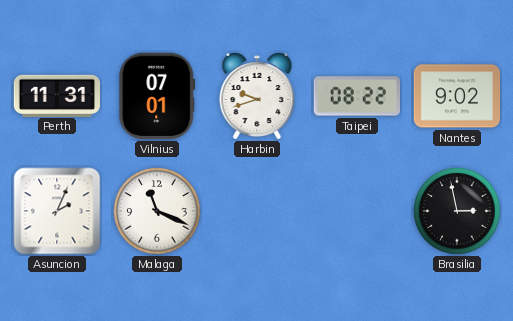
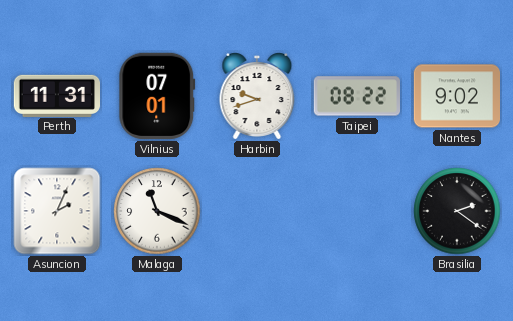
Brasilia: 2:58 -> 2:21 (457, 211)
